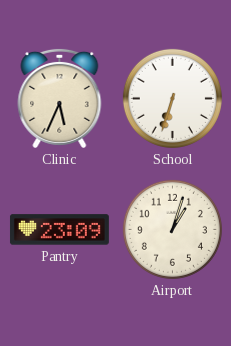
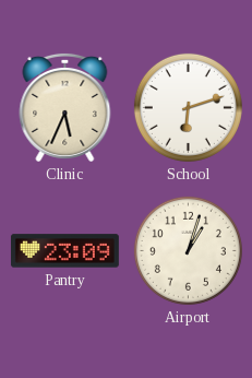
School: 6:33 -> 6:12 (188, 107)
